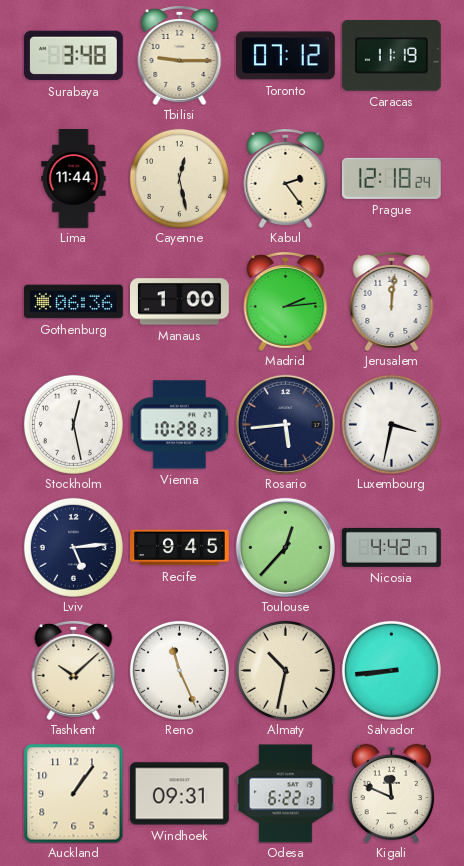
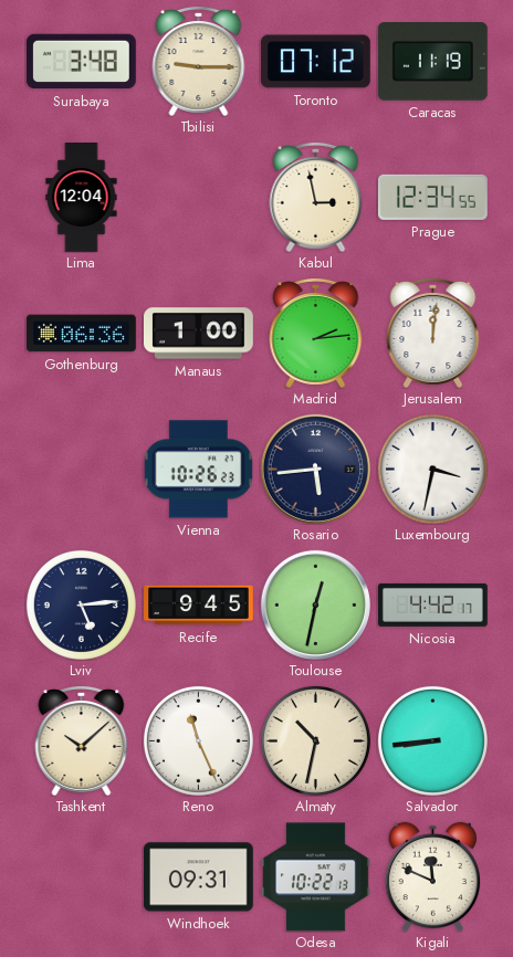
Lima: 11:44 -> 12:04 (82, 198)
Cayenne: 12:28 -> none (179, 178)
Kabul: 2:24 -> 2:58 (316, 197)
Prague: 12:18 -> 12:34 (432, 197)
Stockholm: 12:28 -> none (73, 424)
Vienna: 10:28 -> 10:26 (198, 470)
Toulouse: 12:37 -> 12:32 (315, 604)
Auckland: 1:06 -> none (73, 793)
Odesa: 6:22 -> 10:22 (316, 877)
